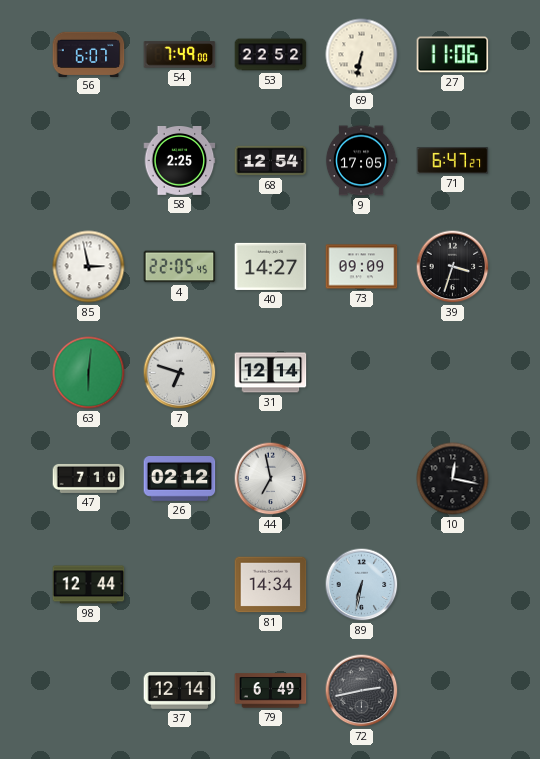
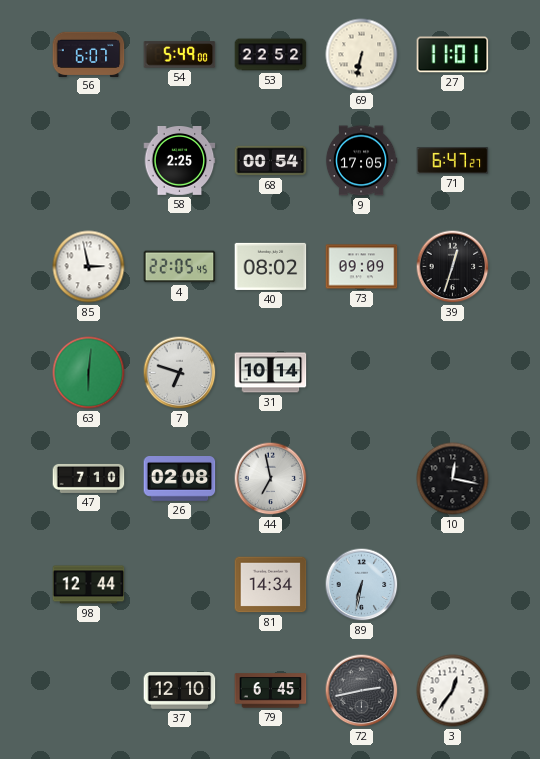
54: 7:49 -> 5:49 (180, 55)
27: 11:06 -> 11:01 (453, 55)
68: 12:54 -> 00:54 (271, 161)
40: 14:27 -> 08:02 (271, 266)
39: 3:33 -> 12:33 (453, 267)
31: 12:14 -> 10:14 (271, 373)
26: 02:12 -> 02:08 (180, 479)
37: 12:14 -> 12:10 (180, 691)
79: 6:49 -> 6:45 (271, 691)
3: none -> 12:36 (453, 691)
